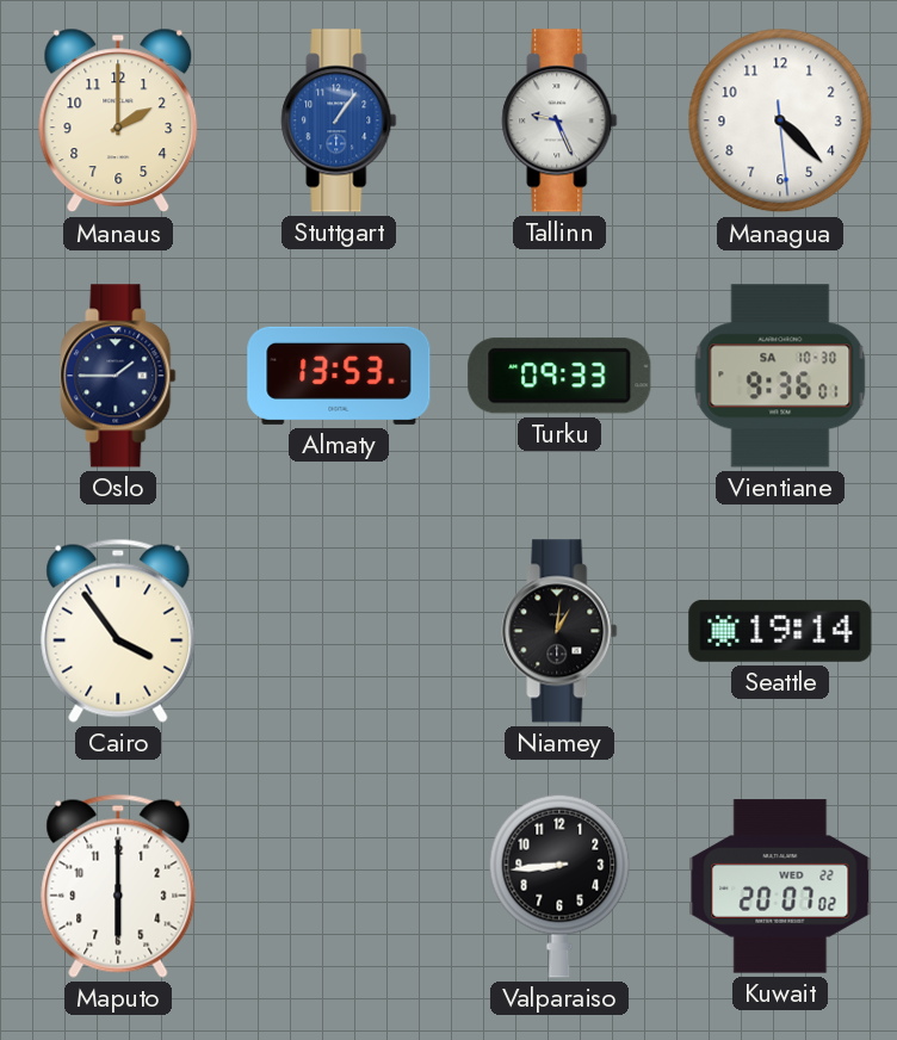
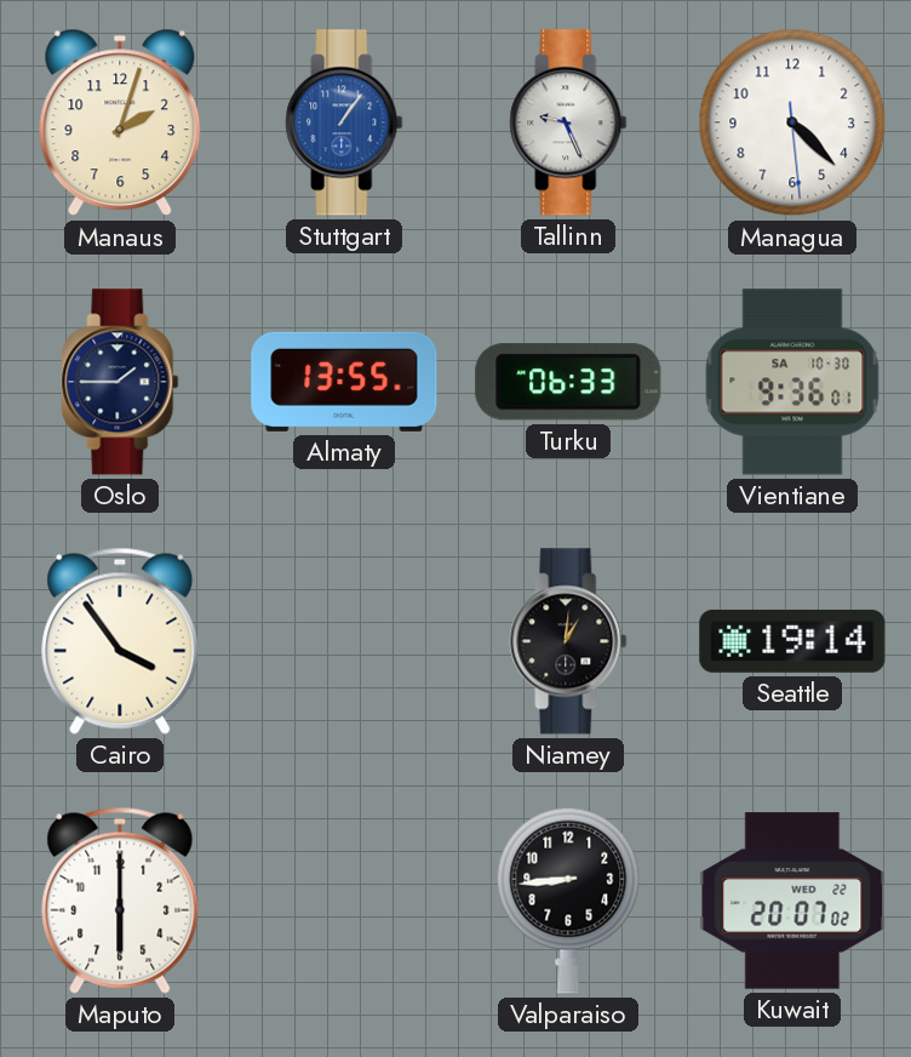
Manaus: 2:00 -> 2:03 (120, 122)
Almaty: 13:53 -> 13:55 (344, 382)
Turku: 09:33 -> 06:33 (568, 382)
